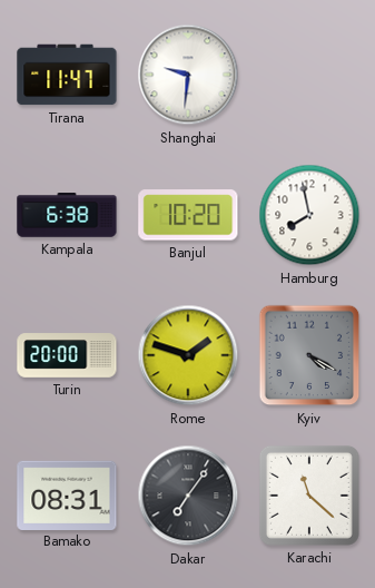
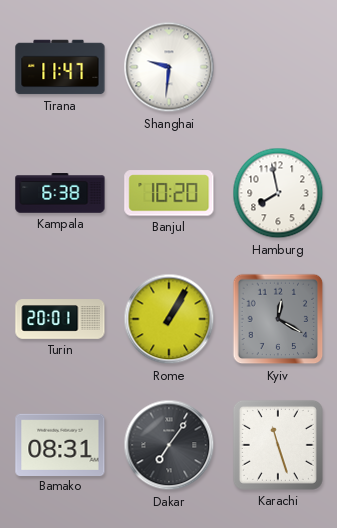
Turin: 20:00 -> 20:01 (60, 319)
Rome: 1:48 -> 1:05 (169, 319)
Kyiv: 4:20 -> 12:20 (278, 319)
Karachi: 11:22 -> 11:27 (278, 445)
